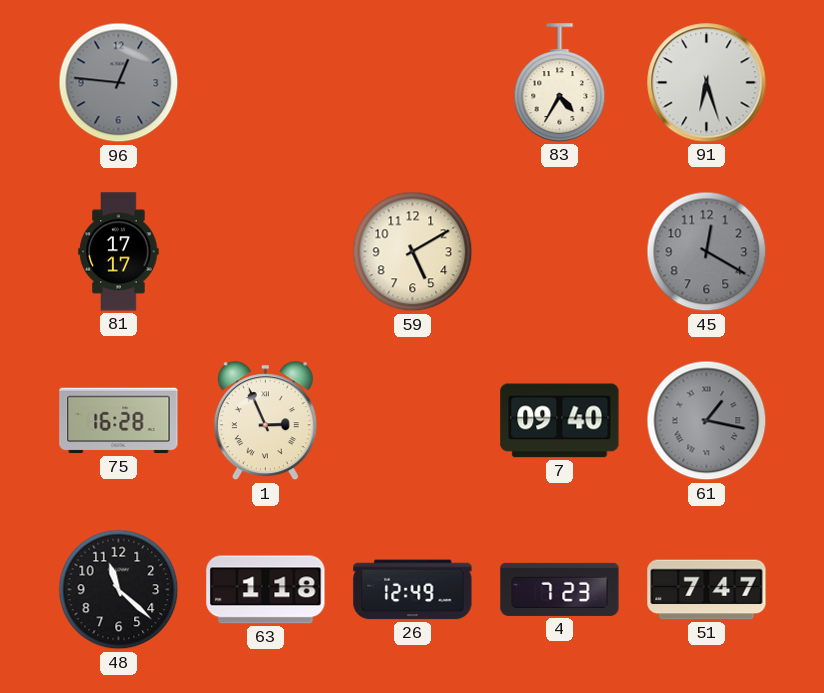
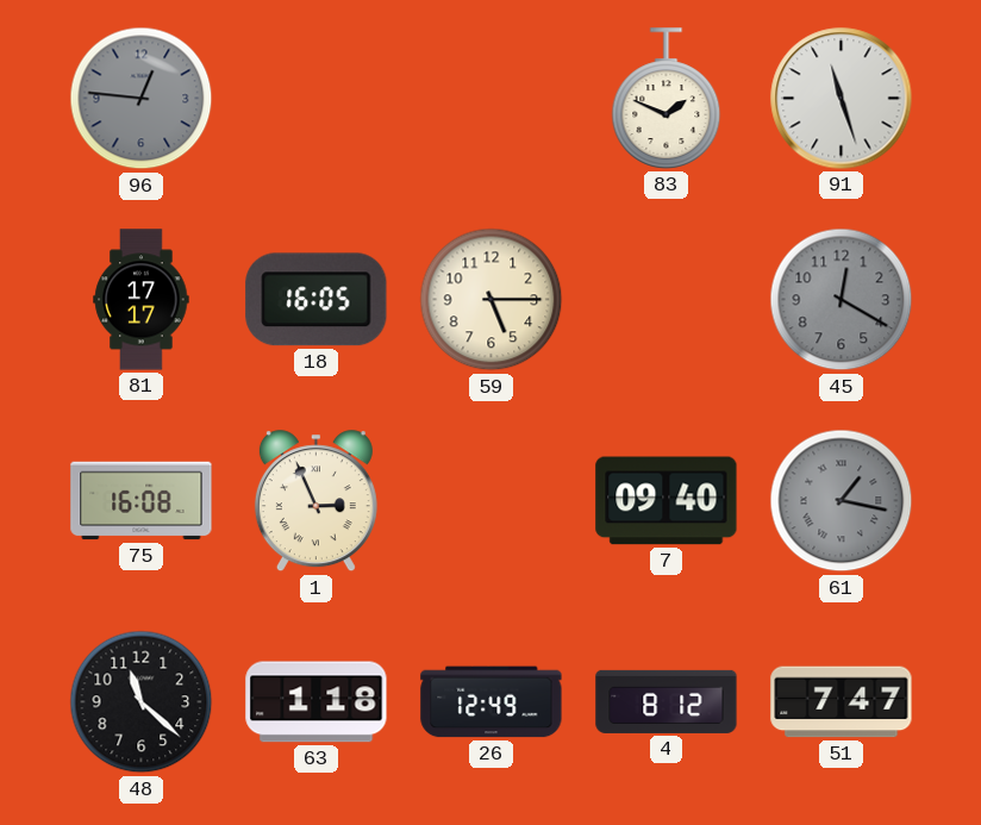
83: 4:35 -> 1:49 (667, 99)
91: 6:27 -> 11:27 (842, 99)
18: none -> 16:05 (317, 300)
59: 5:10 -> 5:15 (492, 300)
75: 16:28 -> 16:08 (142, 501)
4: 7:23 -> 8:12 (667, 701)
